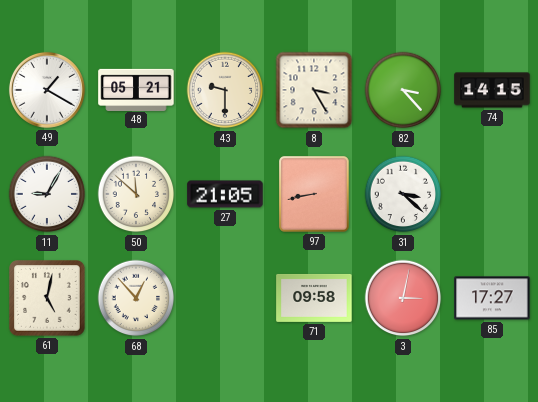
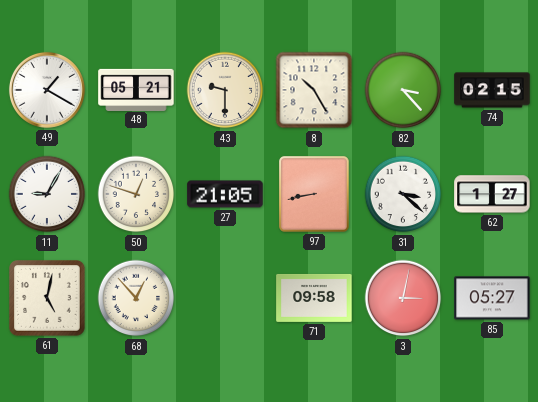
8: 3:25 -> 10:25 (314, 90)
74: 14:15 -> 02:15 (492, 90)
50: 11:52 -> 12:48 (136, 194)
62: none -> 1:27 (492, 194)
85: 17:27 -> 05:27 (492, 298)
